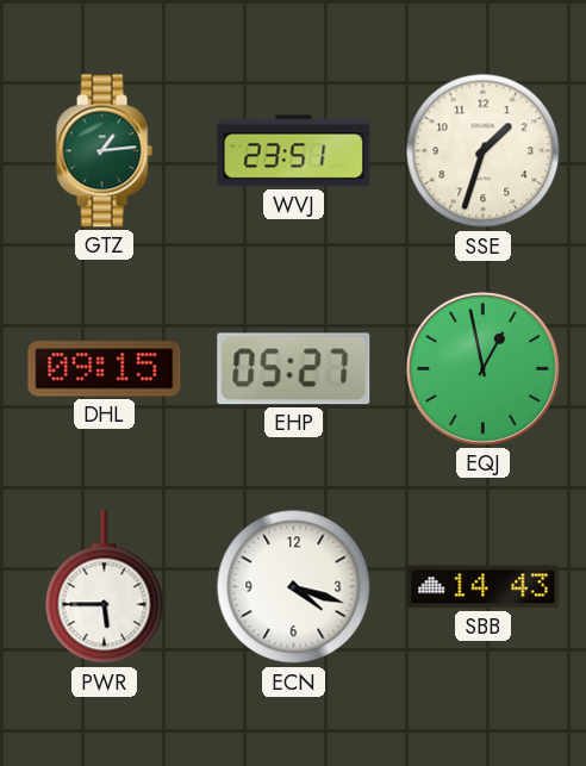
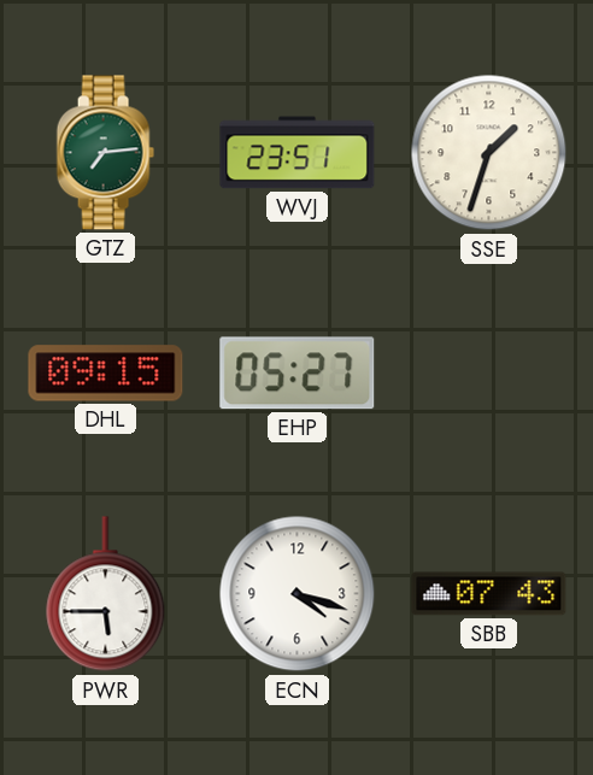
GTZ: 1:14 -> 7:14 (105, 153)
EQJ: 12:58 -> none (482, 368)
SBB: 14:43 -> 07:43 (489, 594)
